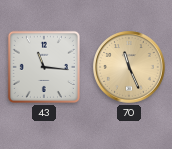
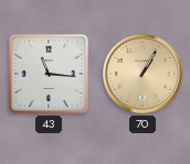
70: 11:26 -> 1:05 (142, 74)
